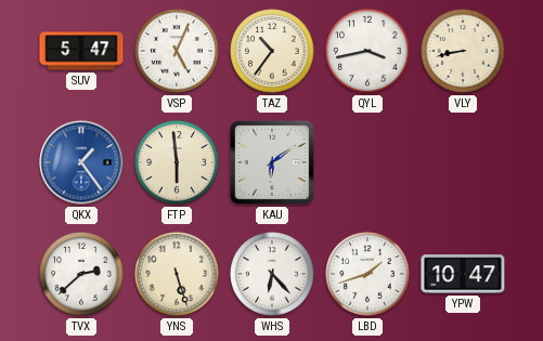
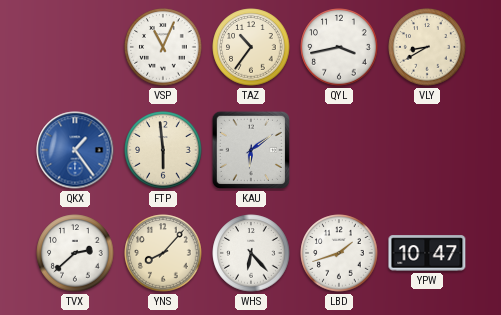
SUV: 5:47 -> none (81, 51)
VSP: 5:04 -> 11:04 (163, 47)
VLY: 8:43 -> 8:40 (427, 47)
YNS: 5:27 -> 8:07 (163, 253)
